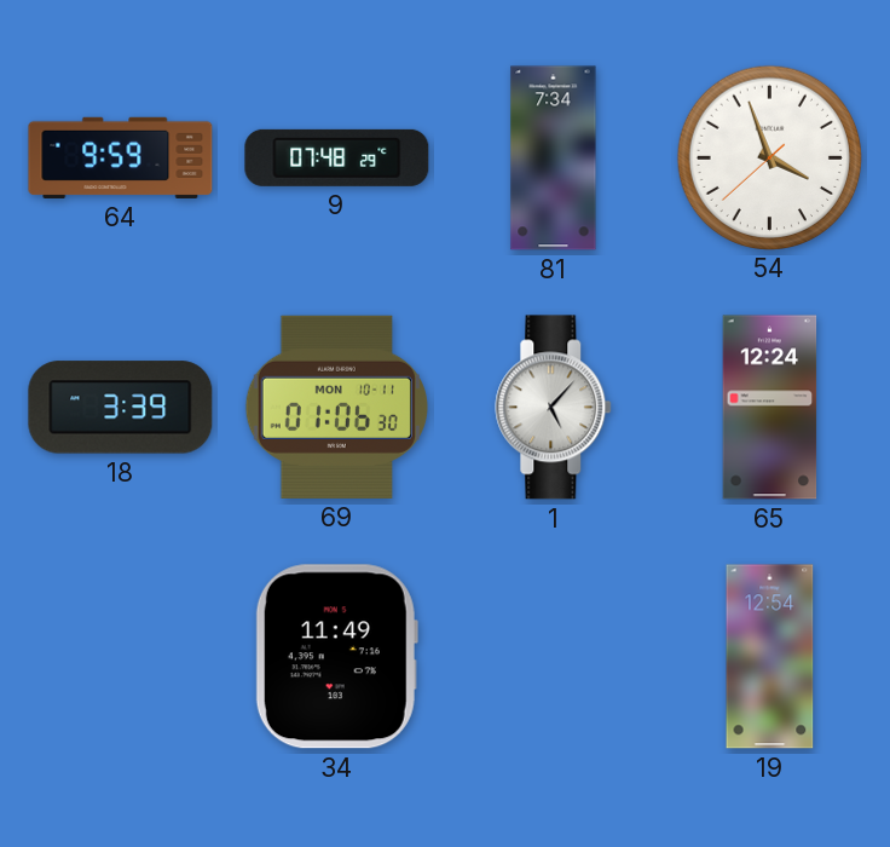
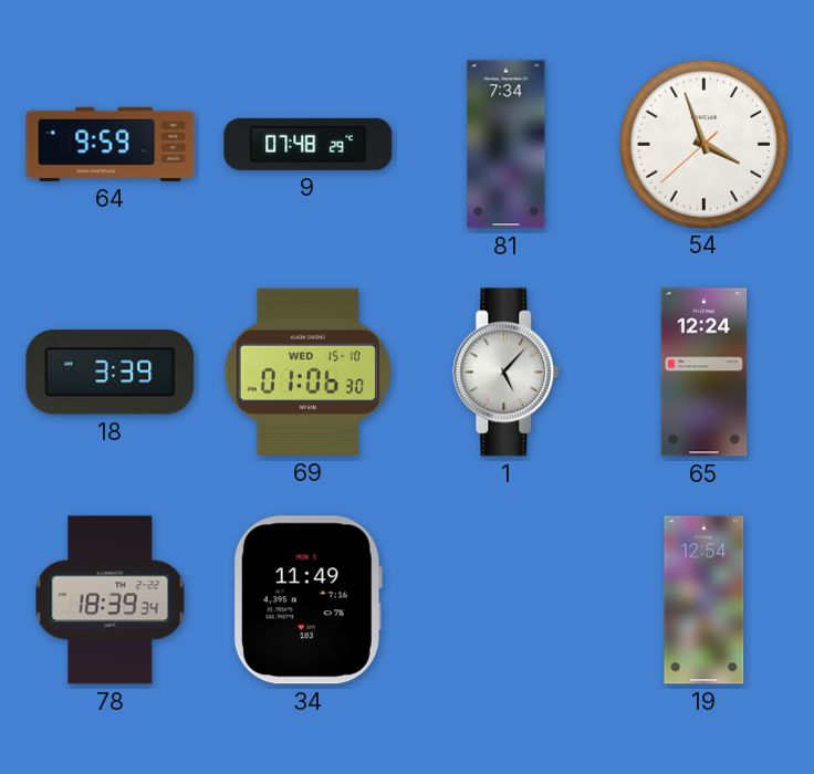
69 date: MON 10-11 -> WED 15-10 (307, 372)
78: none -> 18:39 (111, 600)
